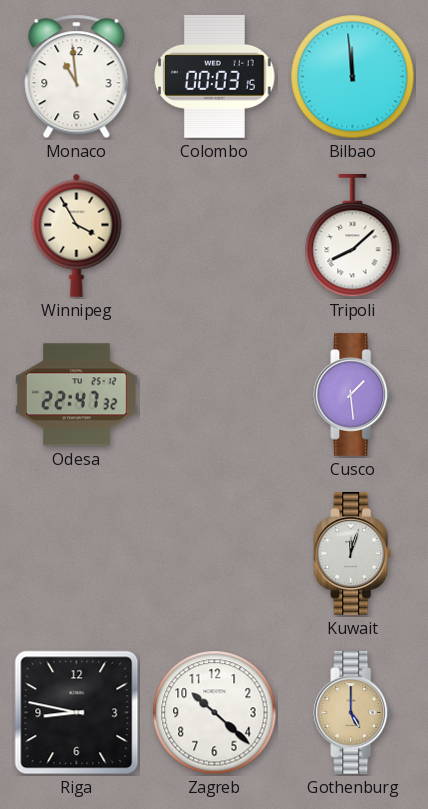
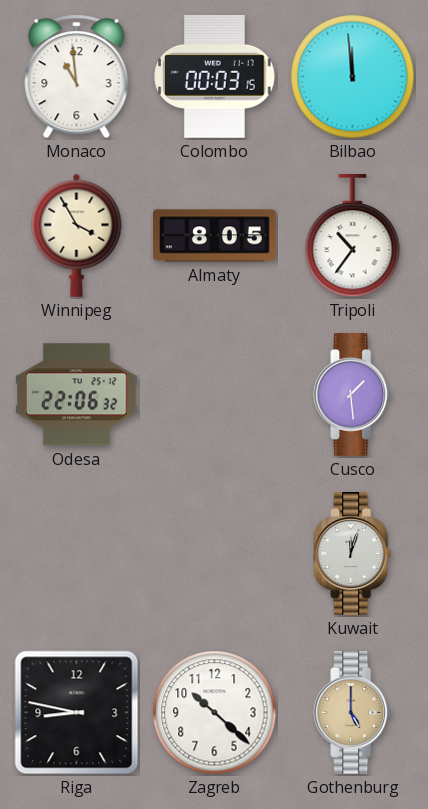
Almaty: none -> 8:05 (215, 236)
Tripoli: 8:08 -> 10:36 (353, 237)
Odesa: 22:47 -> 22:06 (76, 395)
